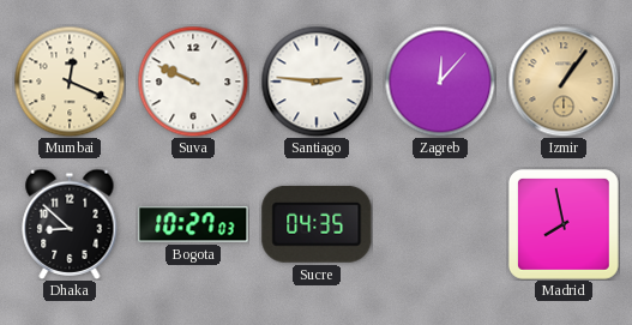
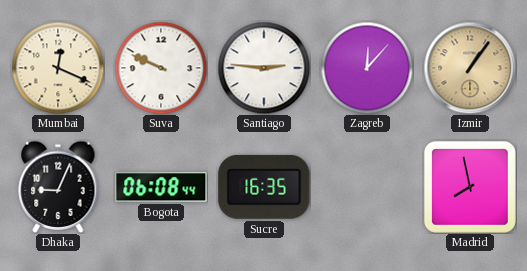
Dhaka: 8:52 -> 9:04 (58, 187)
Bogota: 10:27 -> 06:08 (161, 187)
Sucre: 04:35 -> 16:35 (264, 187)
